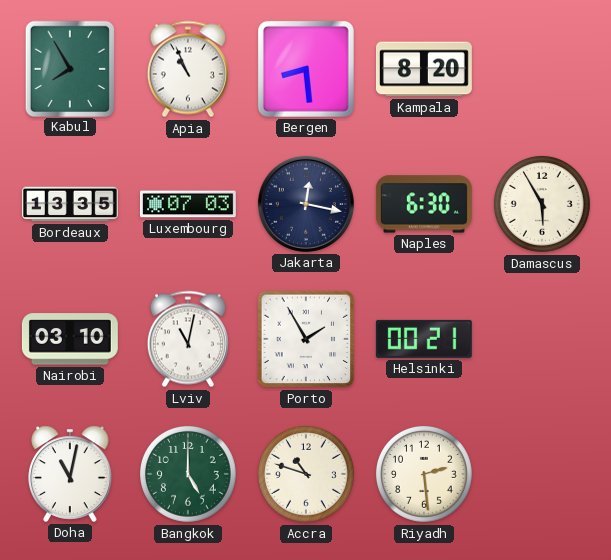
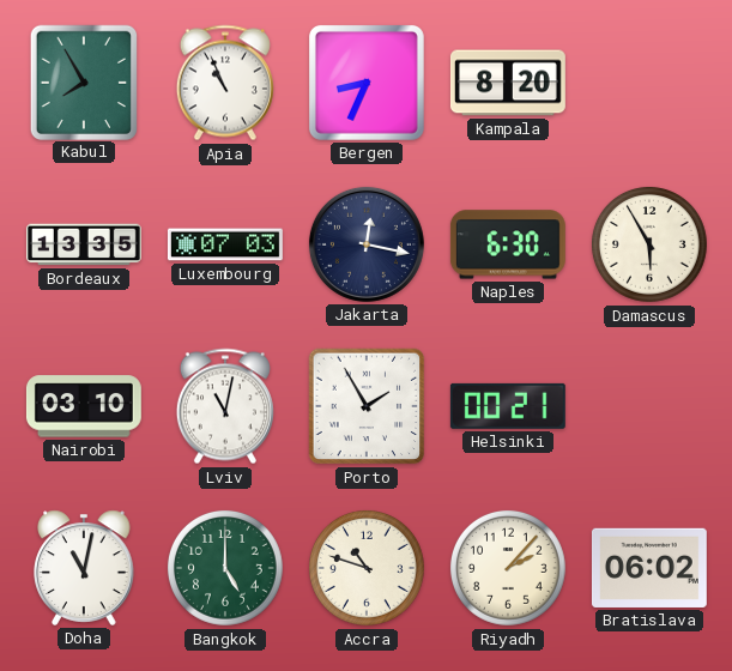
Bergen: 8:29 -> 8:34 (367, 83)
Riyadh: 2:29 -> 2:07 (508, 568)
Bratislava: none -> 06:02 (649, 568)
